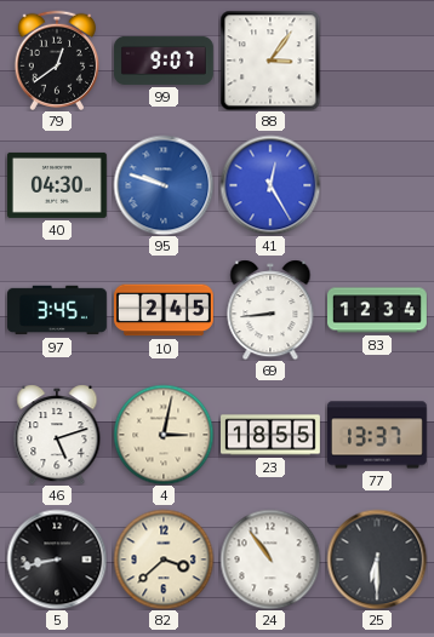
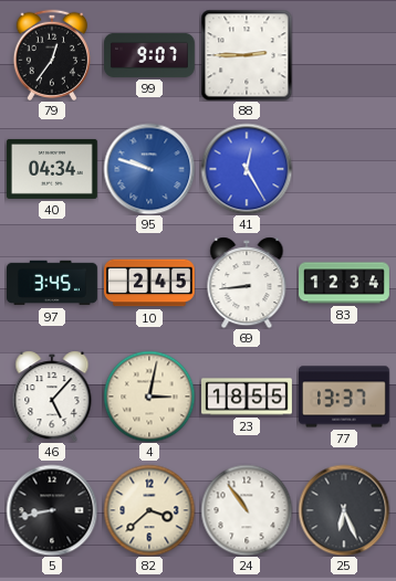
79: 12:39 -> 12:36 (51, 55)
88: 3:06 -> 2:45 (247, 55)
40: 04:30 -> 04:34 (52, 169)
46: 5:12 -> 5:07 (52, 397)
25: 6:30 -> 6:26 (344, 510)
